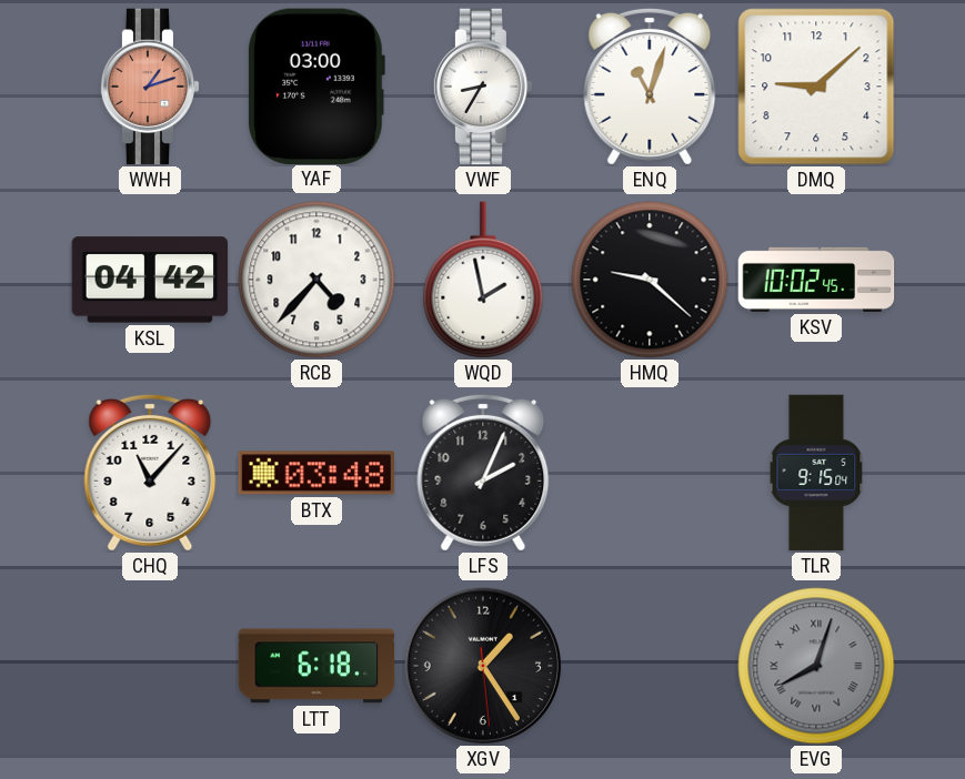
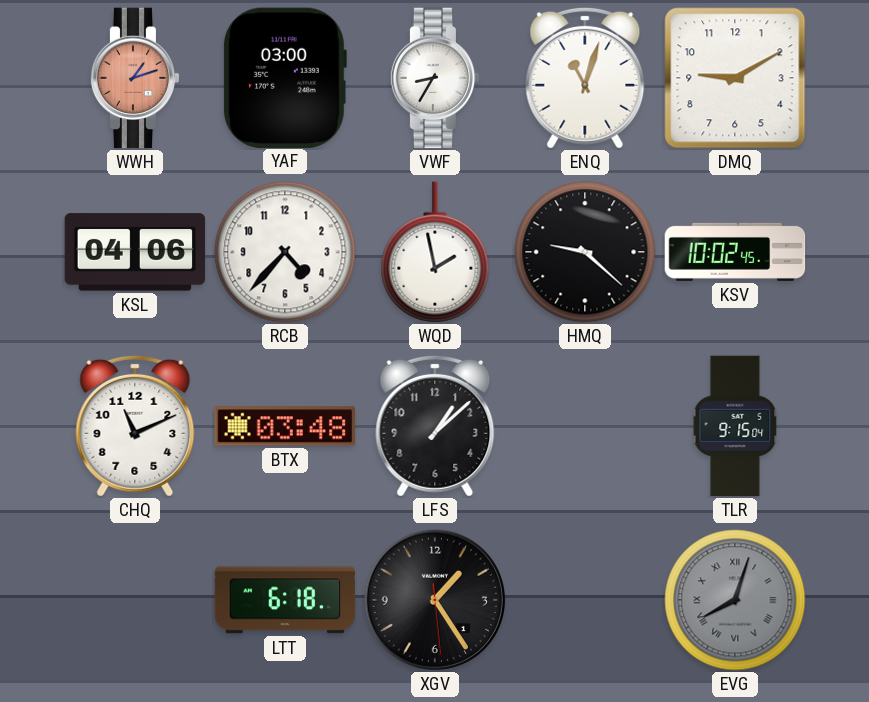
DMQ: 9:08 -> 9:10 (735, 78)
KSL: 04:42 -> 04:06 (135, 252)
CHQ: 11:07 -> 11:11 (135, 426)
LFS: 2:04 -> 1:08 (435, 426)
